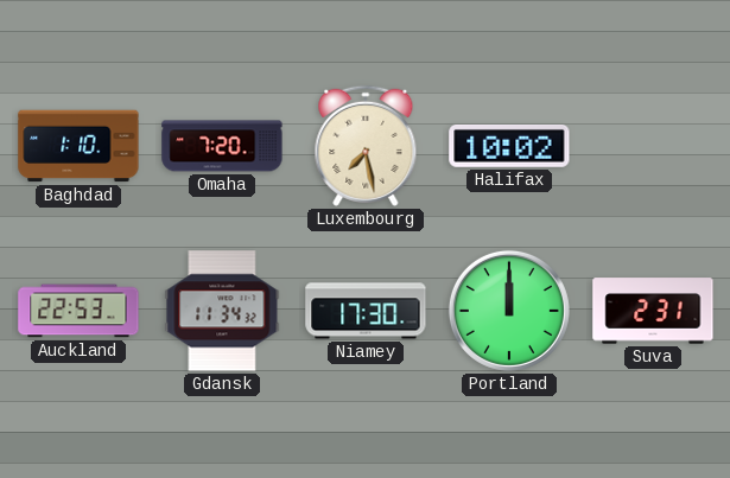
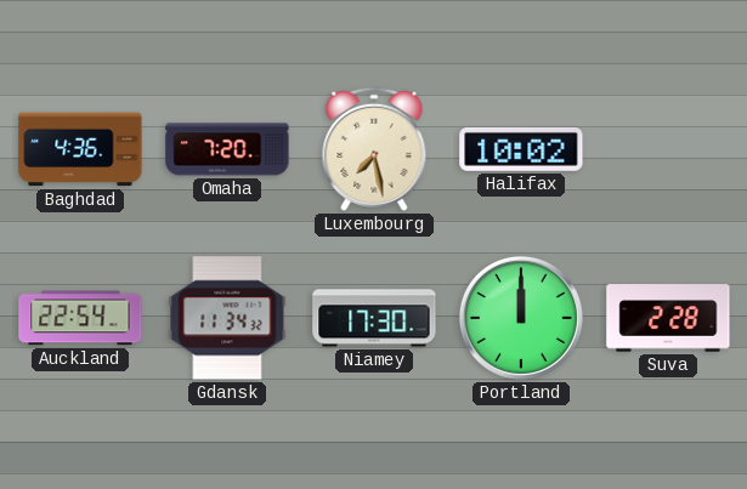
Baghdad: 1:10 -> 4:36 (80, 149)
Auckland: 22:53 -> 22:54 (80, 318)
Suva: 2:31 -> 2:28 (668, 318)
